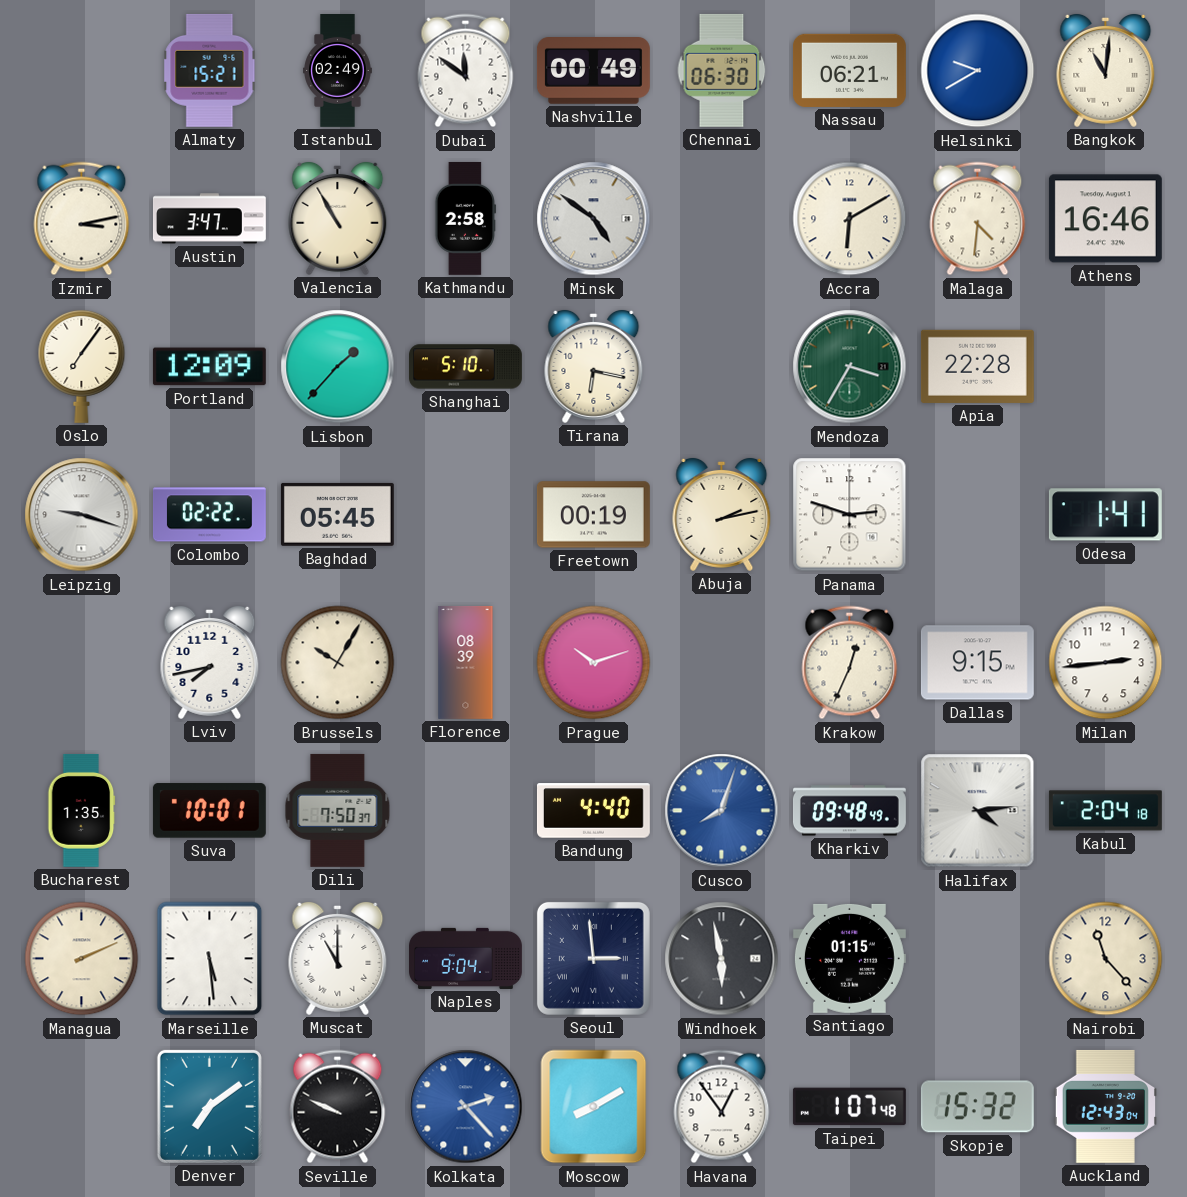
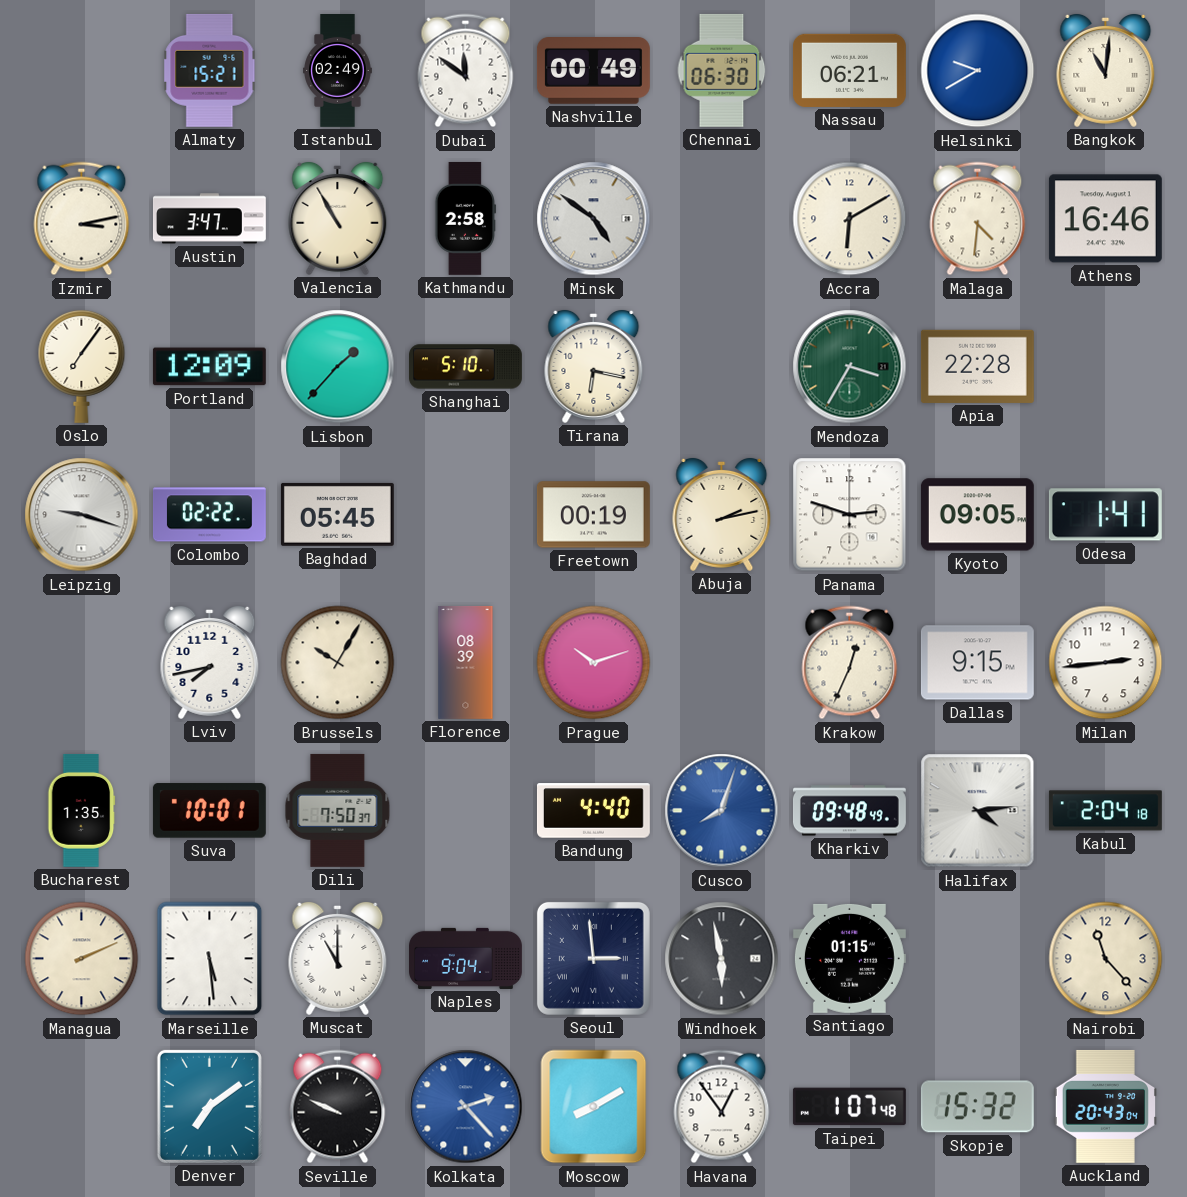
Kyoto: none -> 09:05 (977, 515)
Auckland: 12:43 -> 20:43 (1105, 1106)
